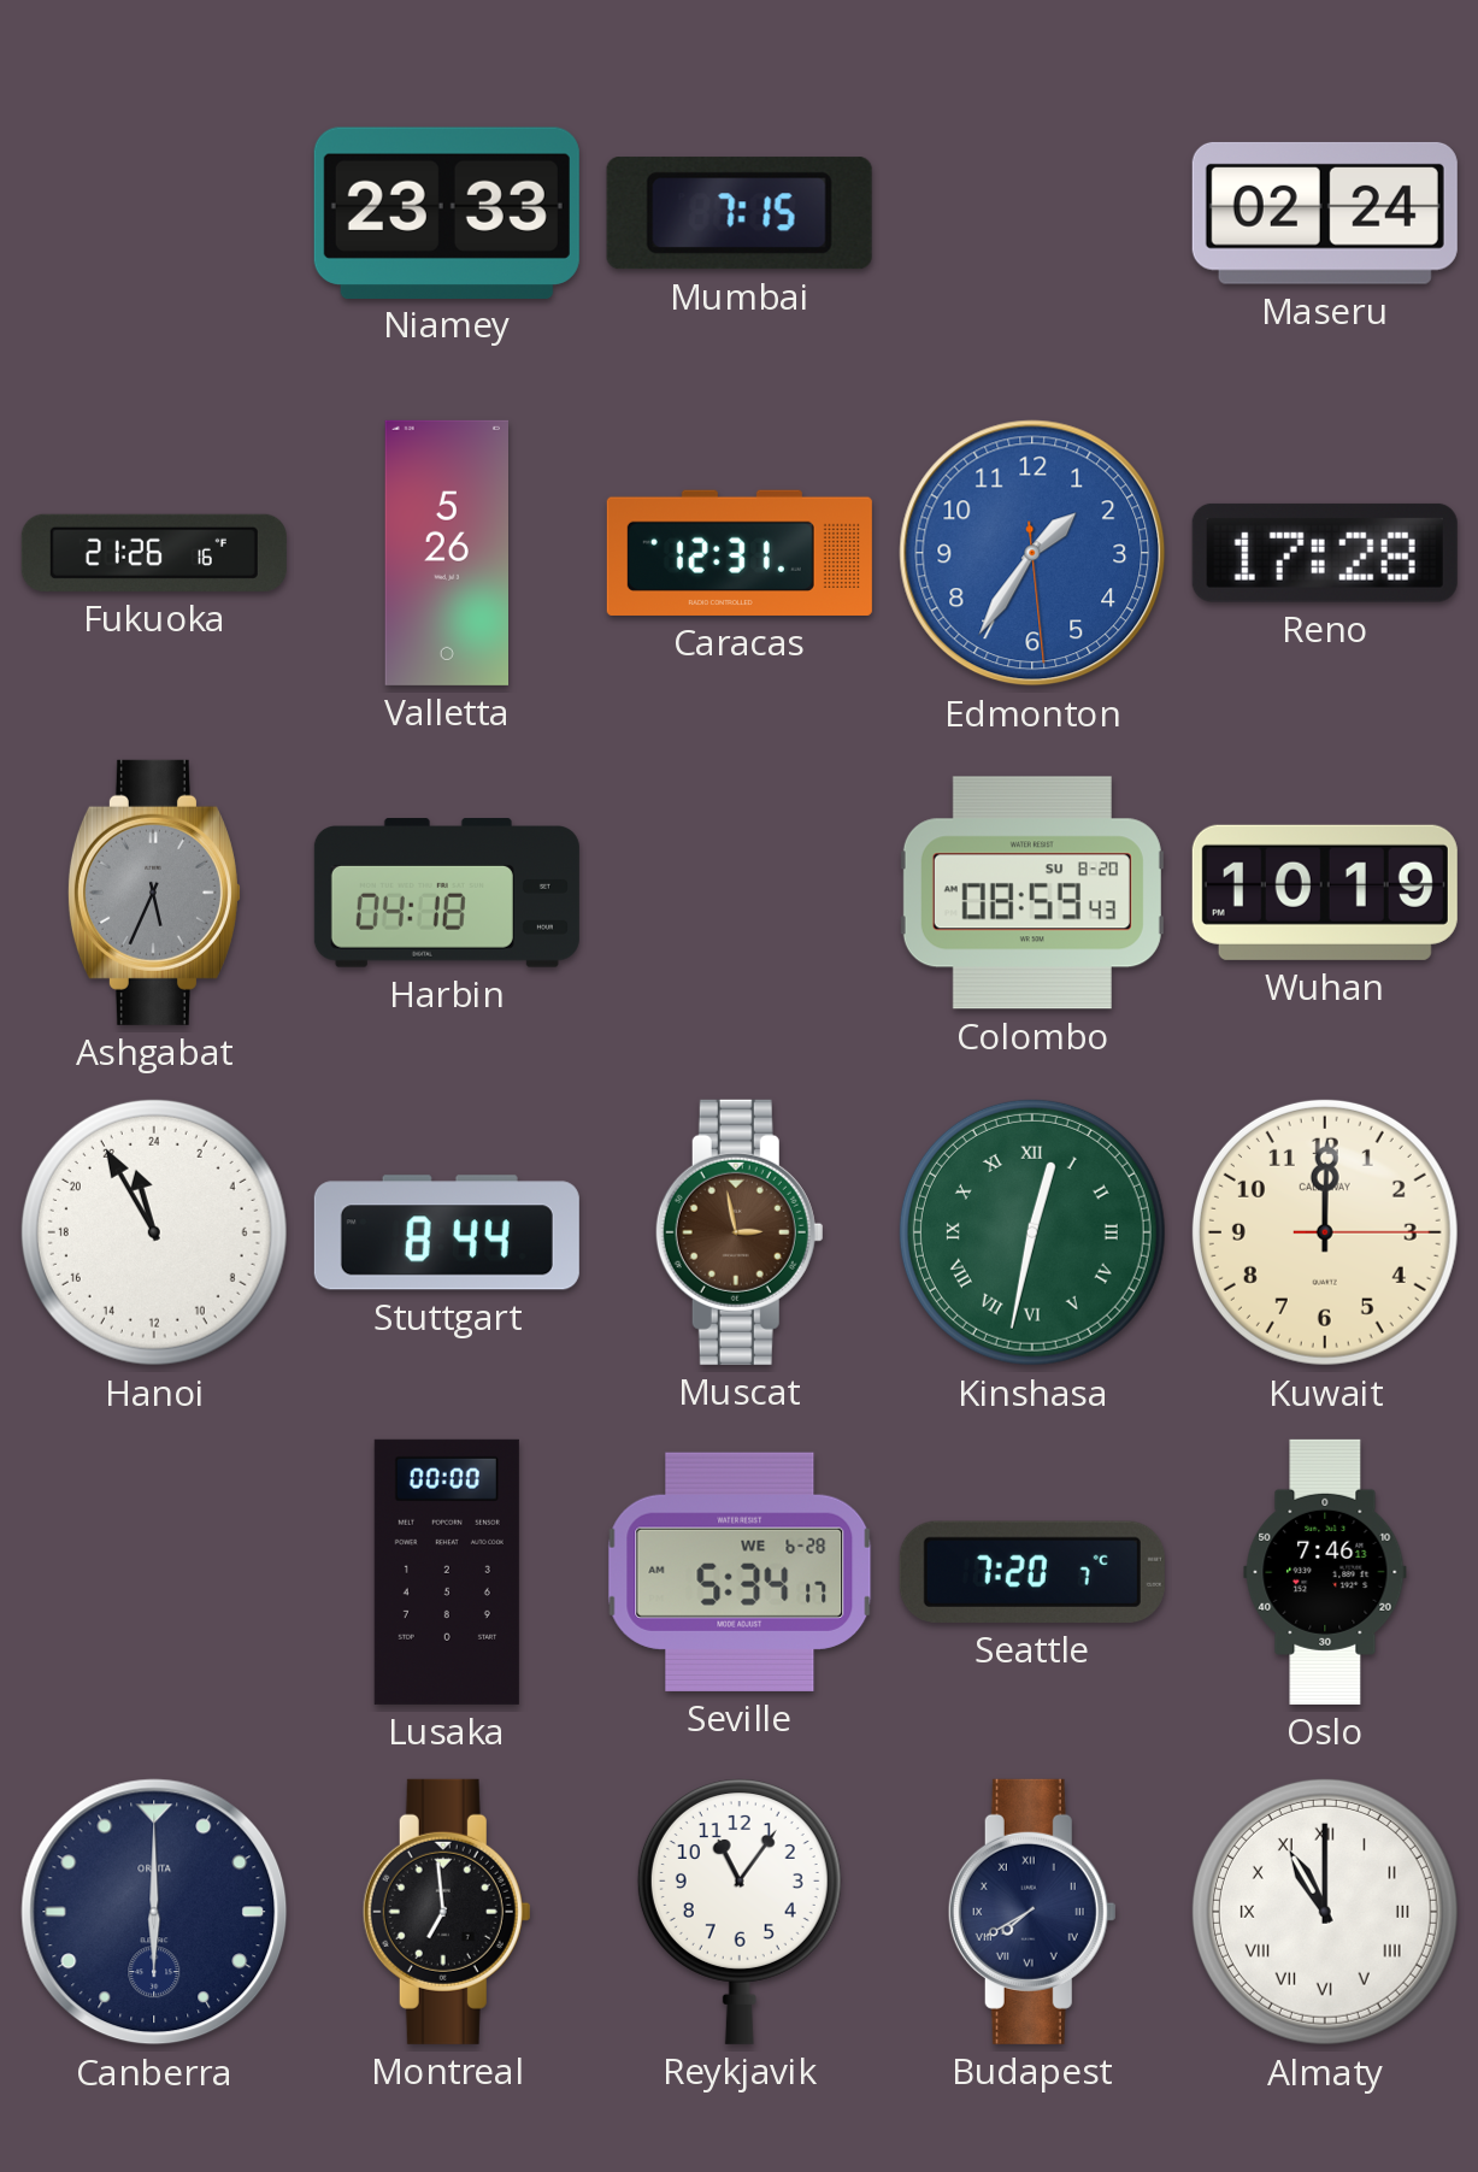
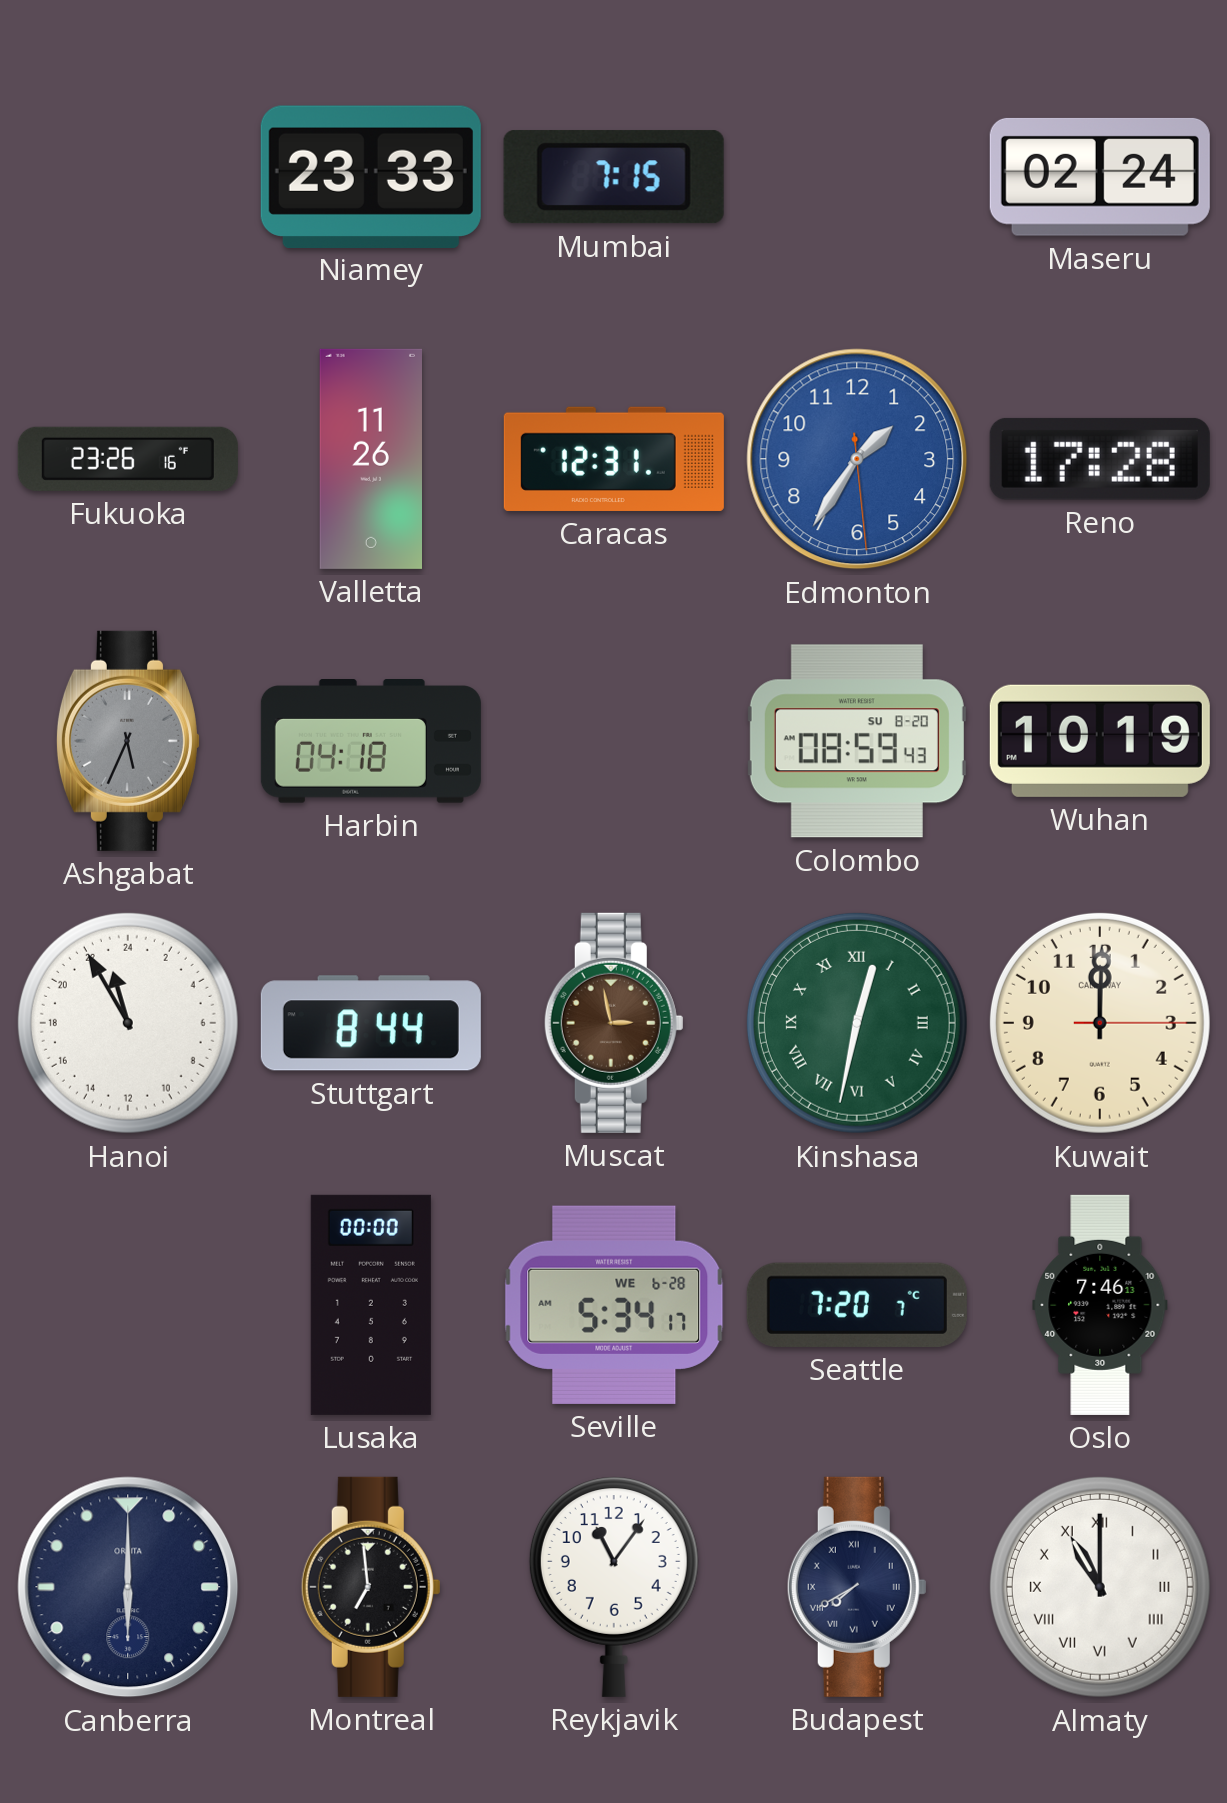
Fukuoka: 21:26 -> 23:26 (128, 459)
Valletta: 5:26 -> 11:26 (370, 459)
